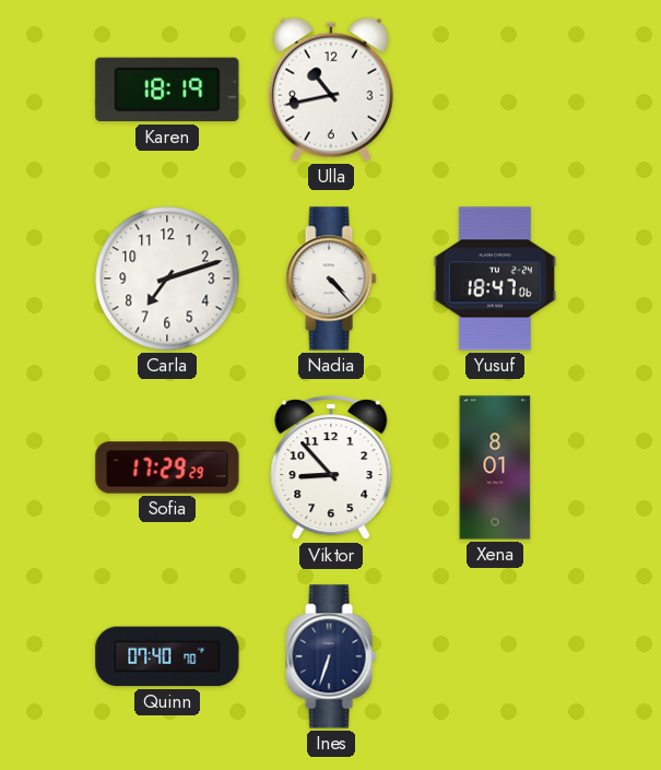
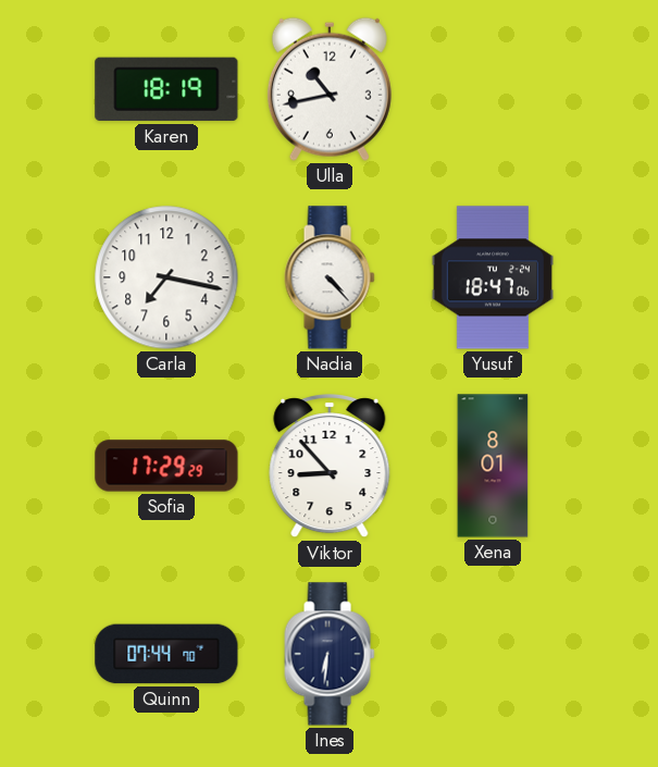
Carla: 7:12 -> 7:17 (166, 277)
Quinn: 07:40 -> 07:44 (166, 654)
Ines: 6:33 -> 6:31 (330, 654)
